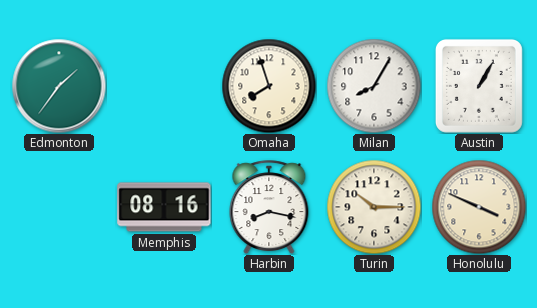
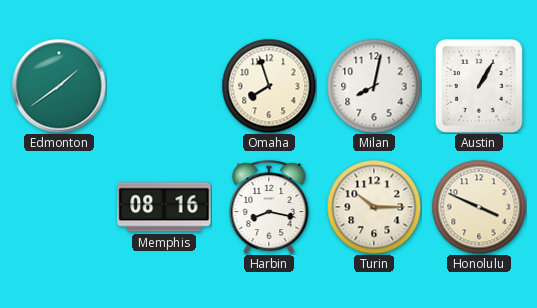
Edmonton: 1:36 -> 1:39 (59, 86)
Milan: 8:05 -> 8:02 (374, 86)
